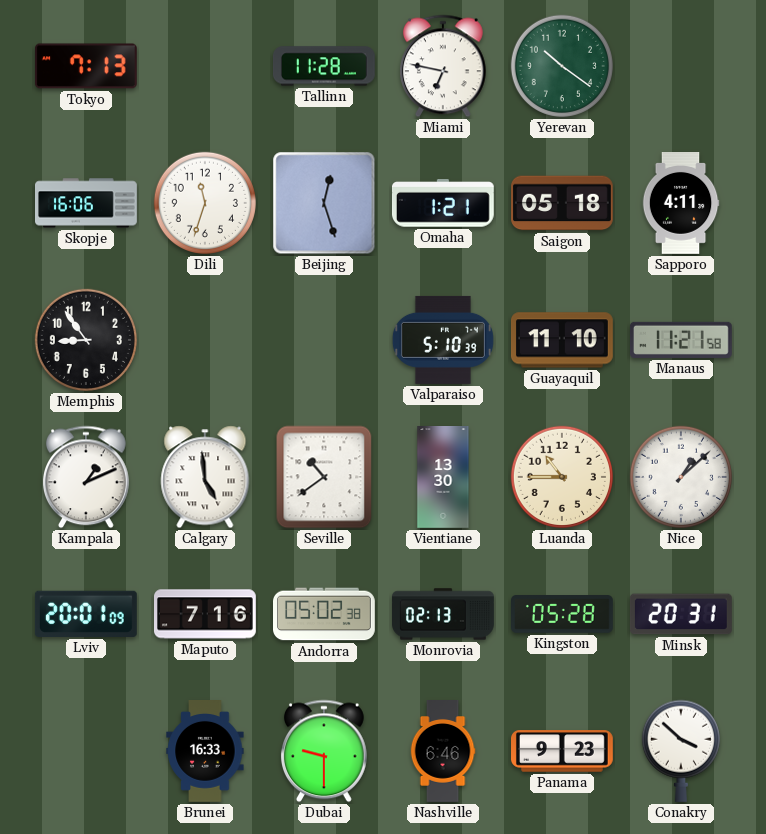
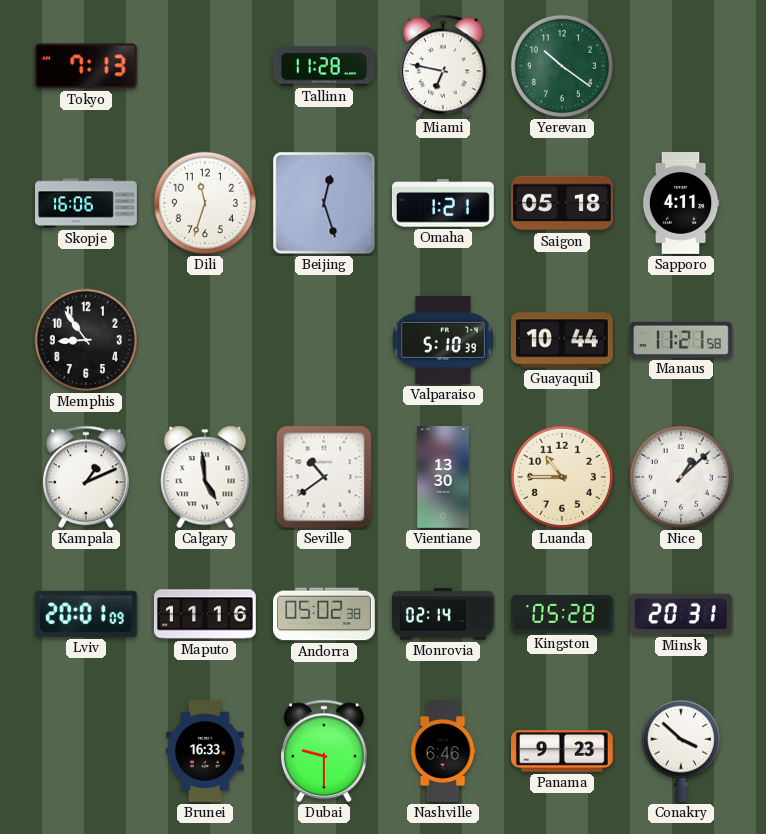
Guayaquil: 11:10 -> 10:44 (562, 340)
Maputo: 7:16 -> 11:16 (206, 614)
Monrovia: 02:13 -> 02:14 (444, 614)
